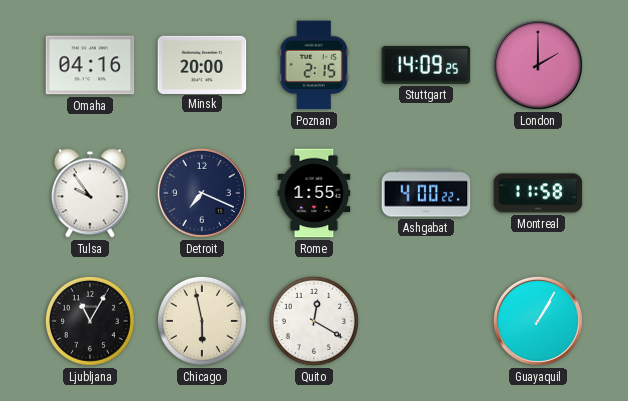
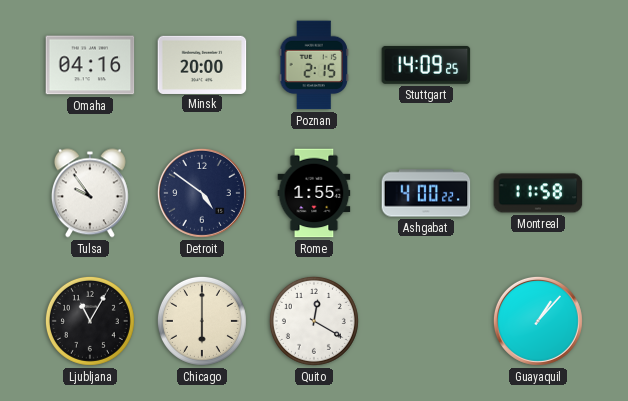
London: 2:00 -> none (538, 65)
Detroit: 7:19 -> 4:51 (202, 193)
Chicago: 5:58 -> 6:00 (202, 321)
Guayaquil: 1:05 -> 1:07 (538, 321)
